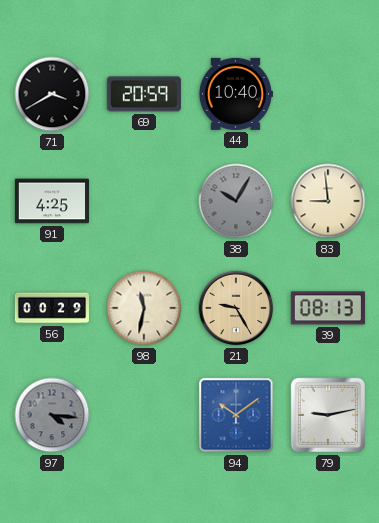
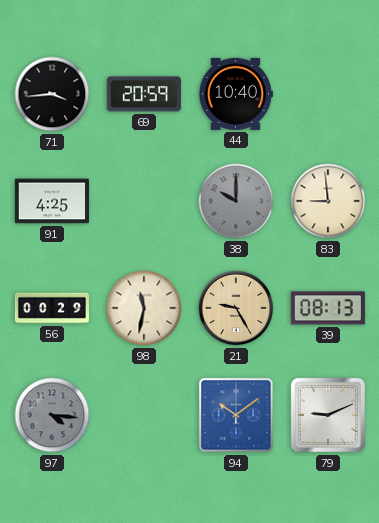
71: 3:40 -> 3:44 (52, 94)
38: 10:05 -> 10:00 (236, 201)
79: 9:13 -> 9:11 (328, 415)
